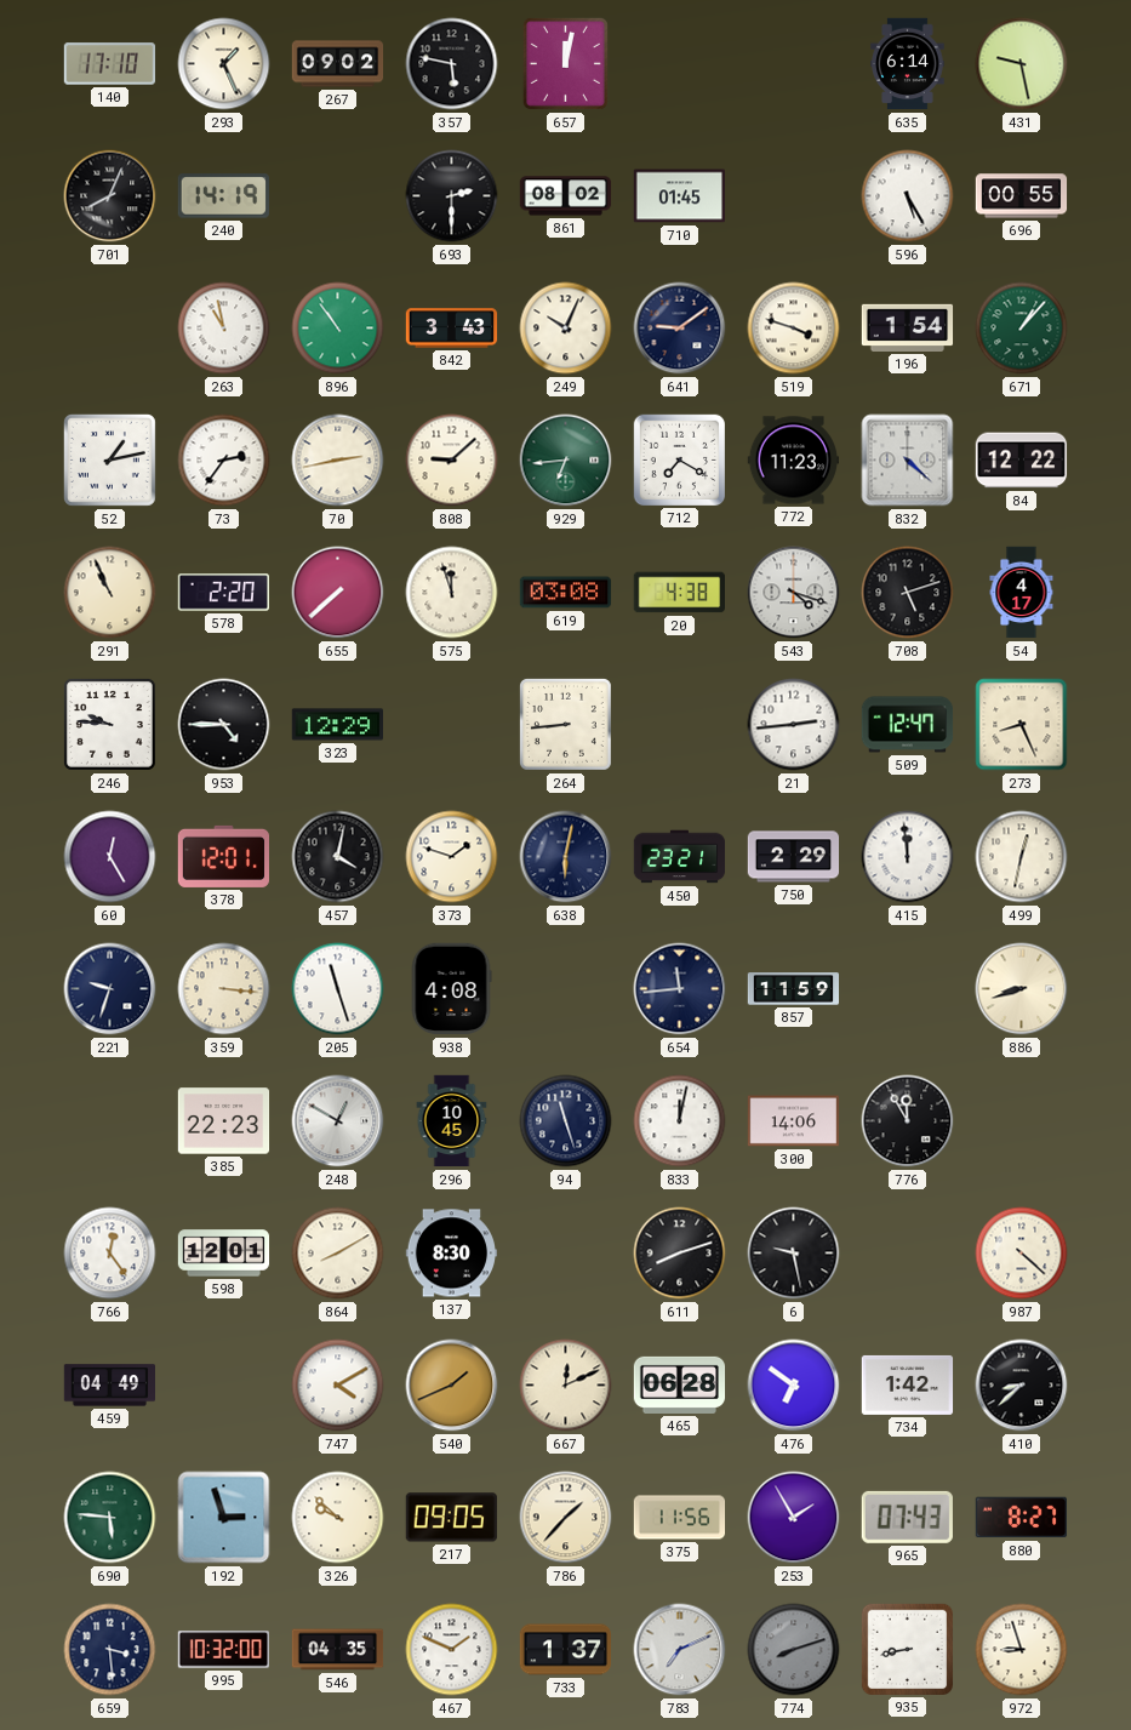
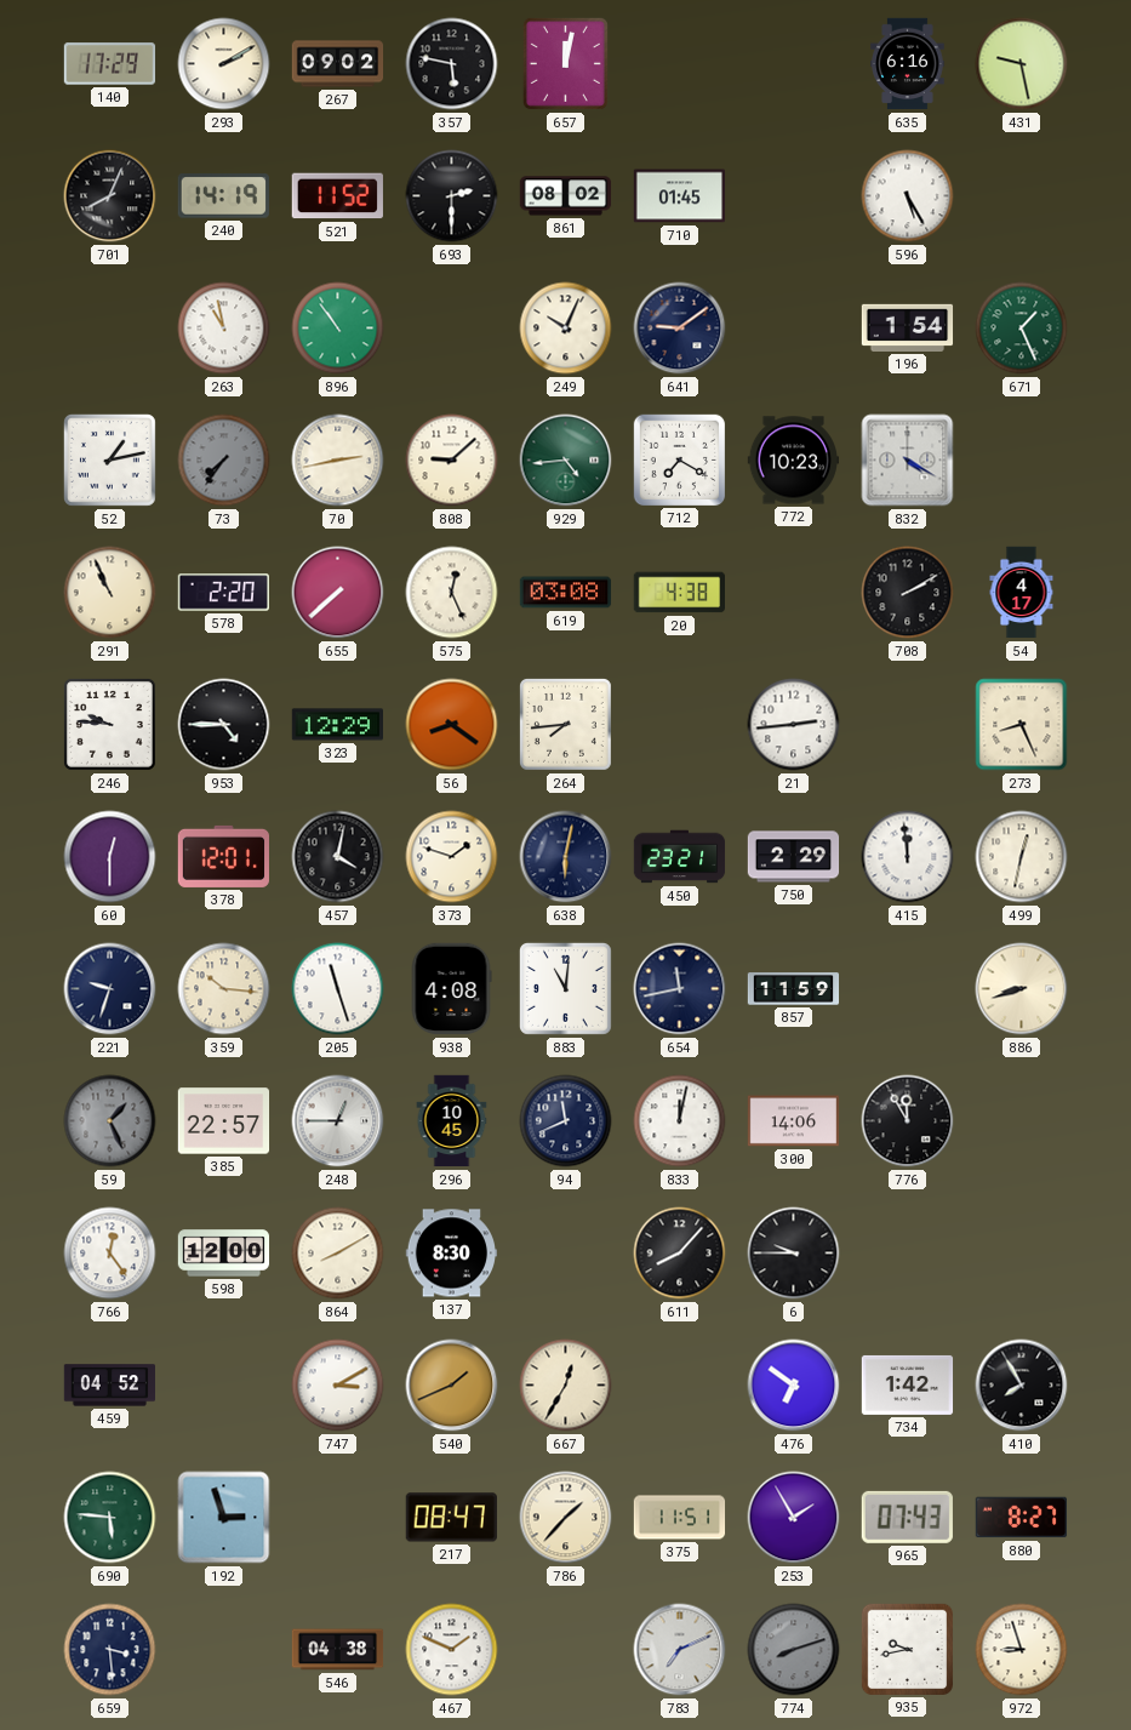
140: 17:10 -> 17:29 (110, 64)
293: 1:26 -> 2:10 (224, 64)
635: 6:14 -> 6:16 (908, 64)
521: none -> 11:52 (337, 196)
696: 00:55 -> none (1022, 196)
842: 3:43 -> none (452, 329)
519: 3:48 -> none (794, 329)
671: 1:07 -> 1:26 (1022, 329)
73: 2:36 -> 7:36 (224, 461)
73 dial: white -> grey (224, 461)
929: 6:44 -> 4:44 (566, 461)
772: 11:23 -> 10:23 (794, 461)
832: 4:22 -> 4:20 (908, 461)
84: 12:22 -> none (1022, 461)
575: 11:57 -> 12:26 (452, 593)
543: 4:18 -> none (794, 593)
708: 5:12 -> 2:10 (908, 593)
56: none -> 8:21 (452, 725)
264: 8:44 -> 7:44 (565, 724)
509: 12:47 -> none (908, 725)
60: 12:25 -> 12:30 (110, 857)
359: 3:16 -> 10:16 (224, 989)
883: none -> 11:01 (565, 988)
654: 11:44 -> 11:43 (680, 989)
59: none -> 1:26 (110, 1121)
385: 22:23 -> 22:57 (224, 1121)
248: 12:50 -> 12:45 (338, 1121)
94: 11:27 -> 11:41 (566, 1121)
598: 12:01 -> 12:00 (224, 1254)
611: 8:12 -> 8:07 (680, 1254)
6: 9:28 -> 9:45 (794, 1254)
987: 4:22 -> none (1022, 1254)
459: 04:49 -> 04:52 (110, 1386)
747: 4:10 -> 3:10 (338, 1386)
667: 12:11 -> 12:35 (566, 1386)
465: 06:28 -> none (680, 1384)
410: 8:38 -> 7:55 (1022, 1386)
326: 9:52 -> none (338, 1518)
217: 09:05 -> 08:47 (451, 1518)
375: 11:56 -> 11:51 (680, 1518)
995: 10:32 -> none (223, 1650)
546: 04:35 -> 04:38 (338, 1650)
733: 1:37 -> none (565, 1650)
935: 8:43 -> 9:43 (907, 1649)
